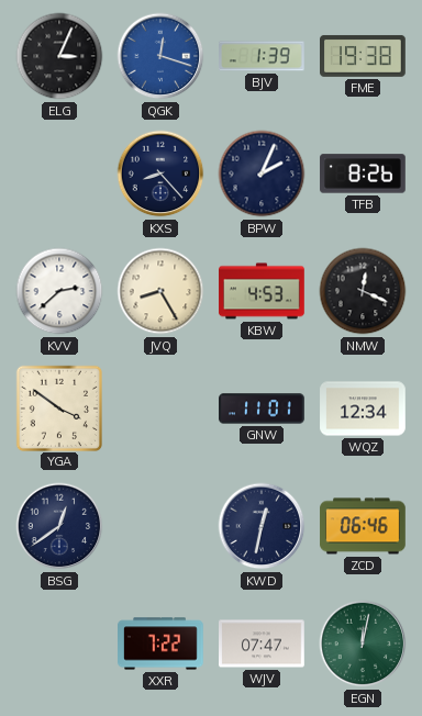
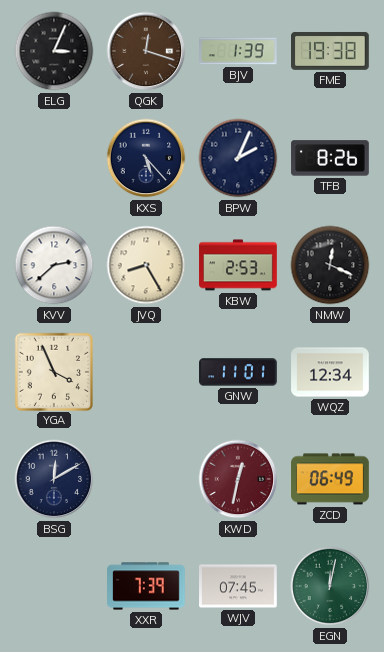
QGK dial: blue -> brown (146, 51)
KXS: 8:23 -> 5:23 (146, 158)
KBW: 4:53 -> 2:53 (238, 265)
YGA: 3:51 -> 3:56 (53, 371)
BSG: 12:39 -> 12:10 (54, 479)
KWD dial: navy -> burgundy (238, 479)
ZCD: 06:46 -> 06:49 (330, 479)
XXR: 7:22 -> 7:39 (146, 586)
WJV: 07:47 -> 07:45 (239, 586)
